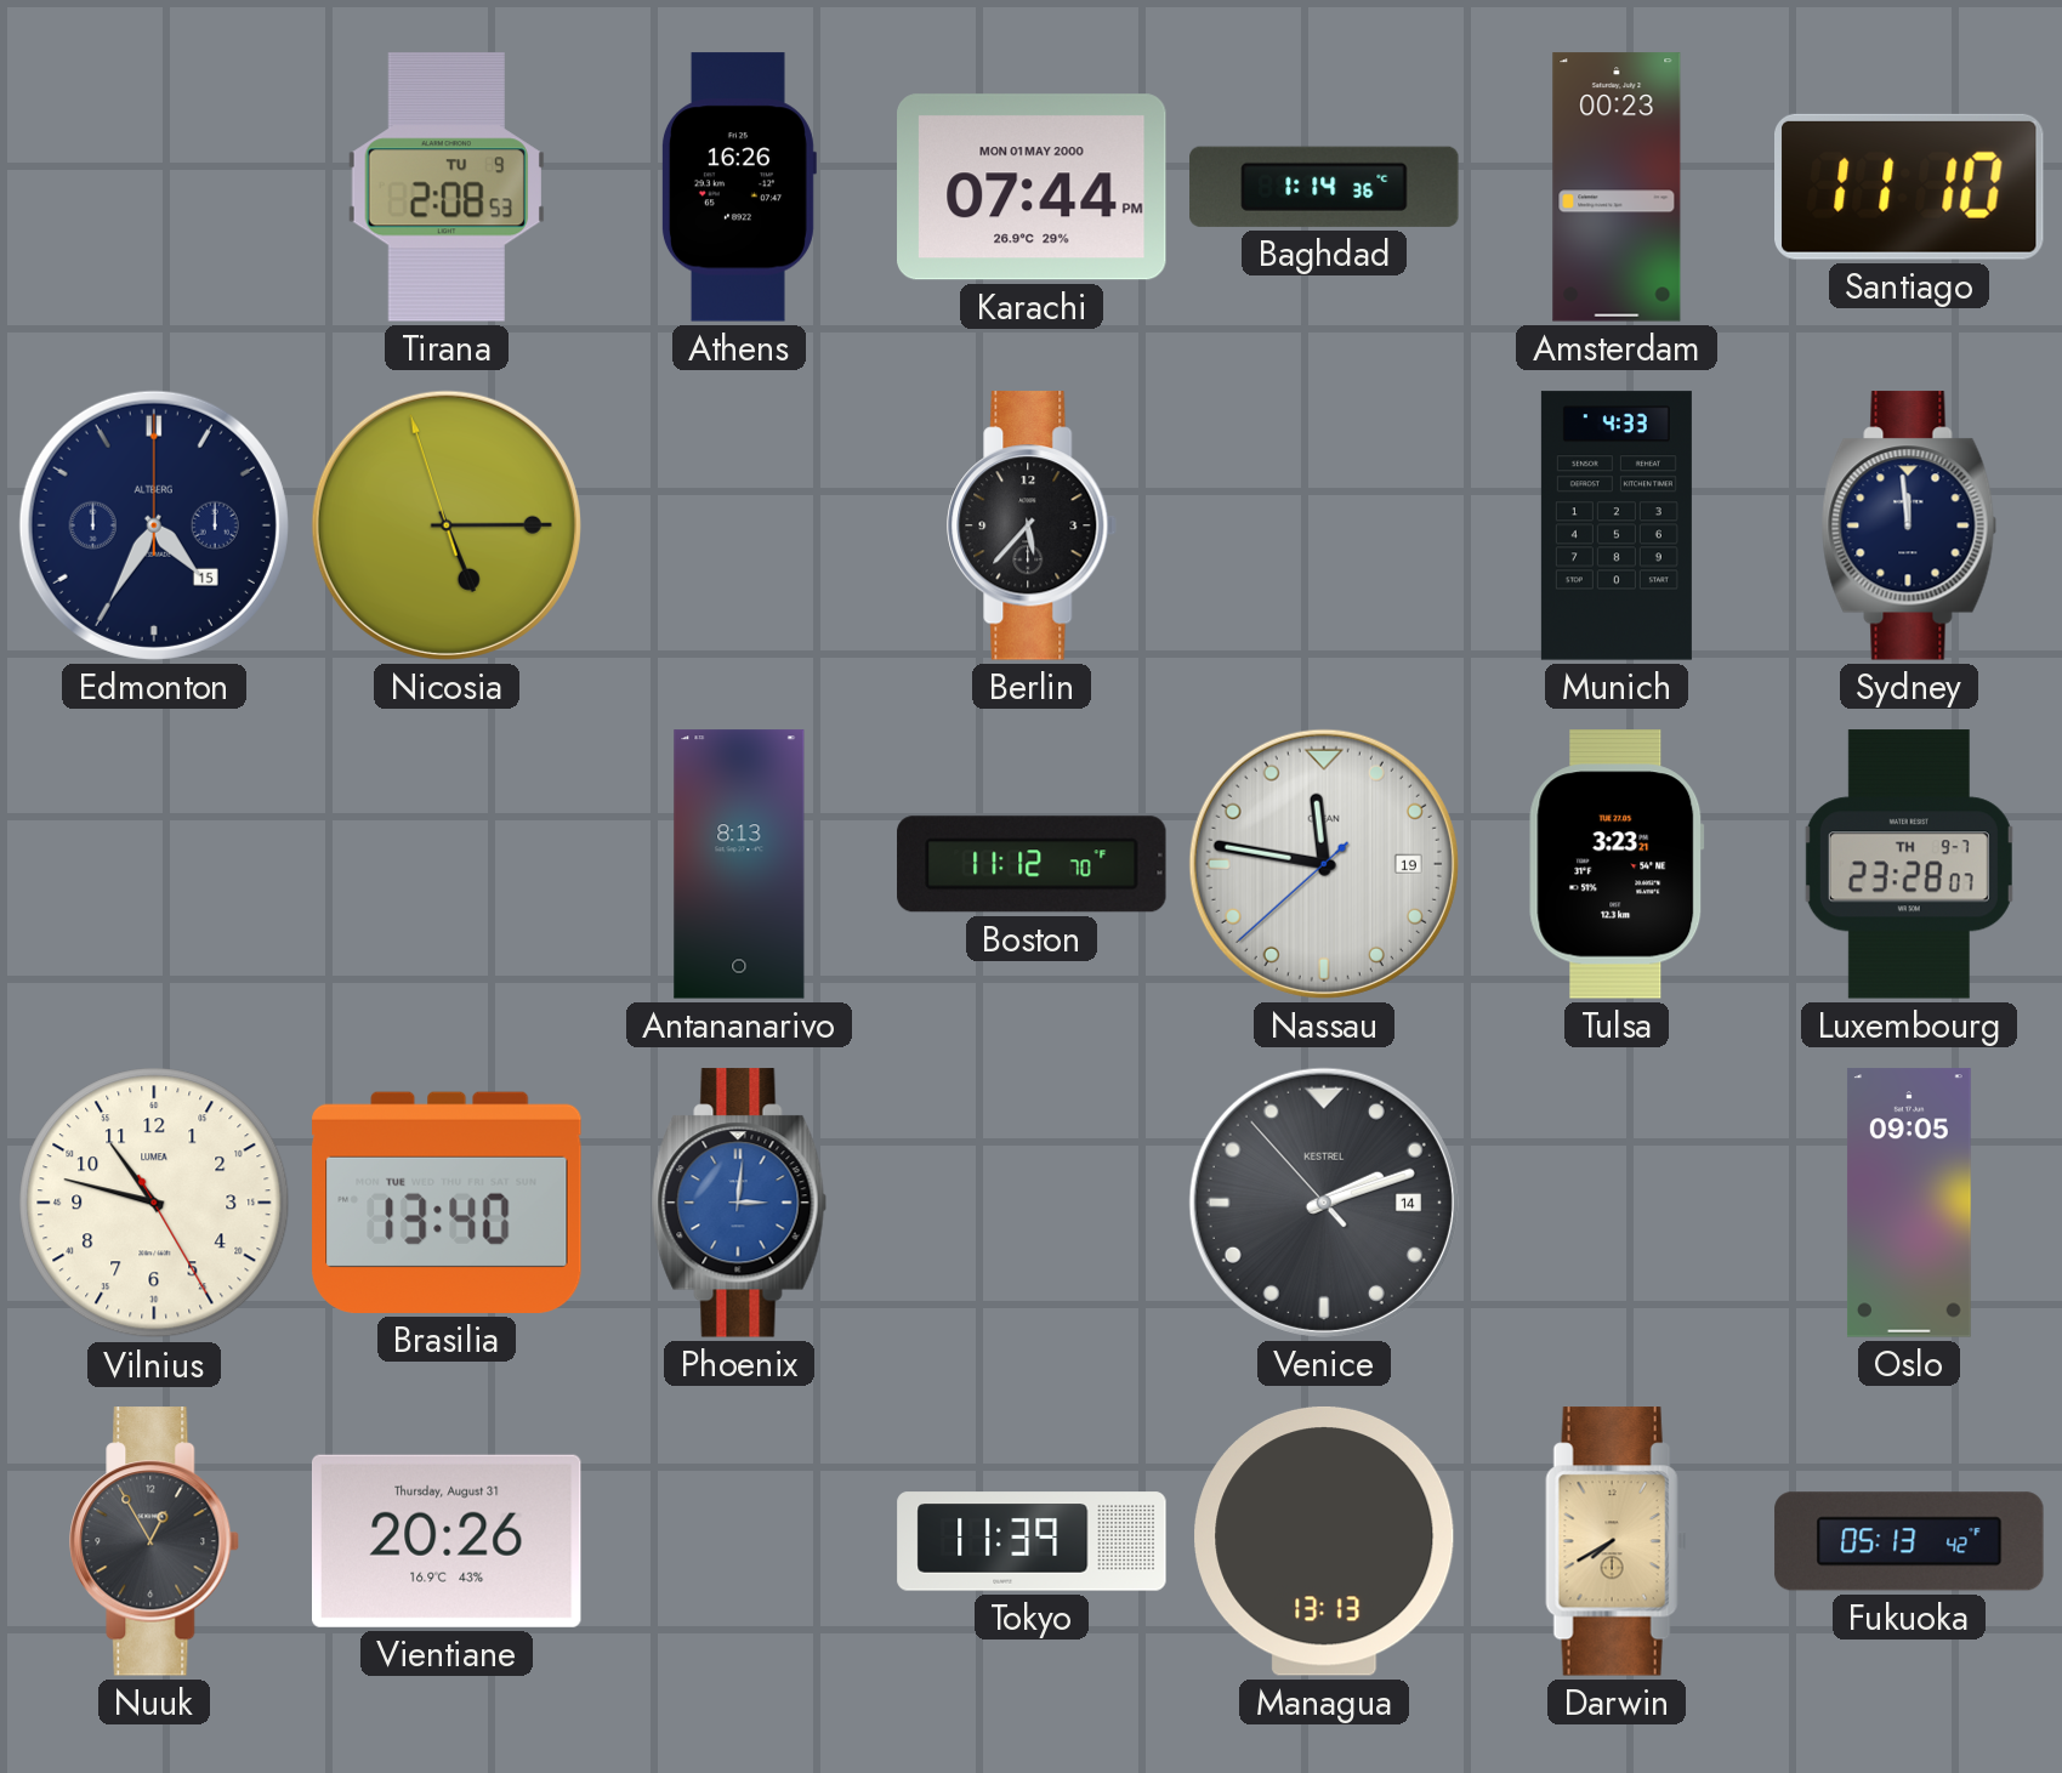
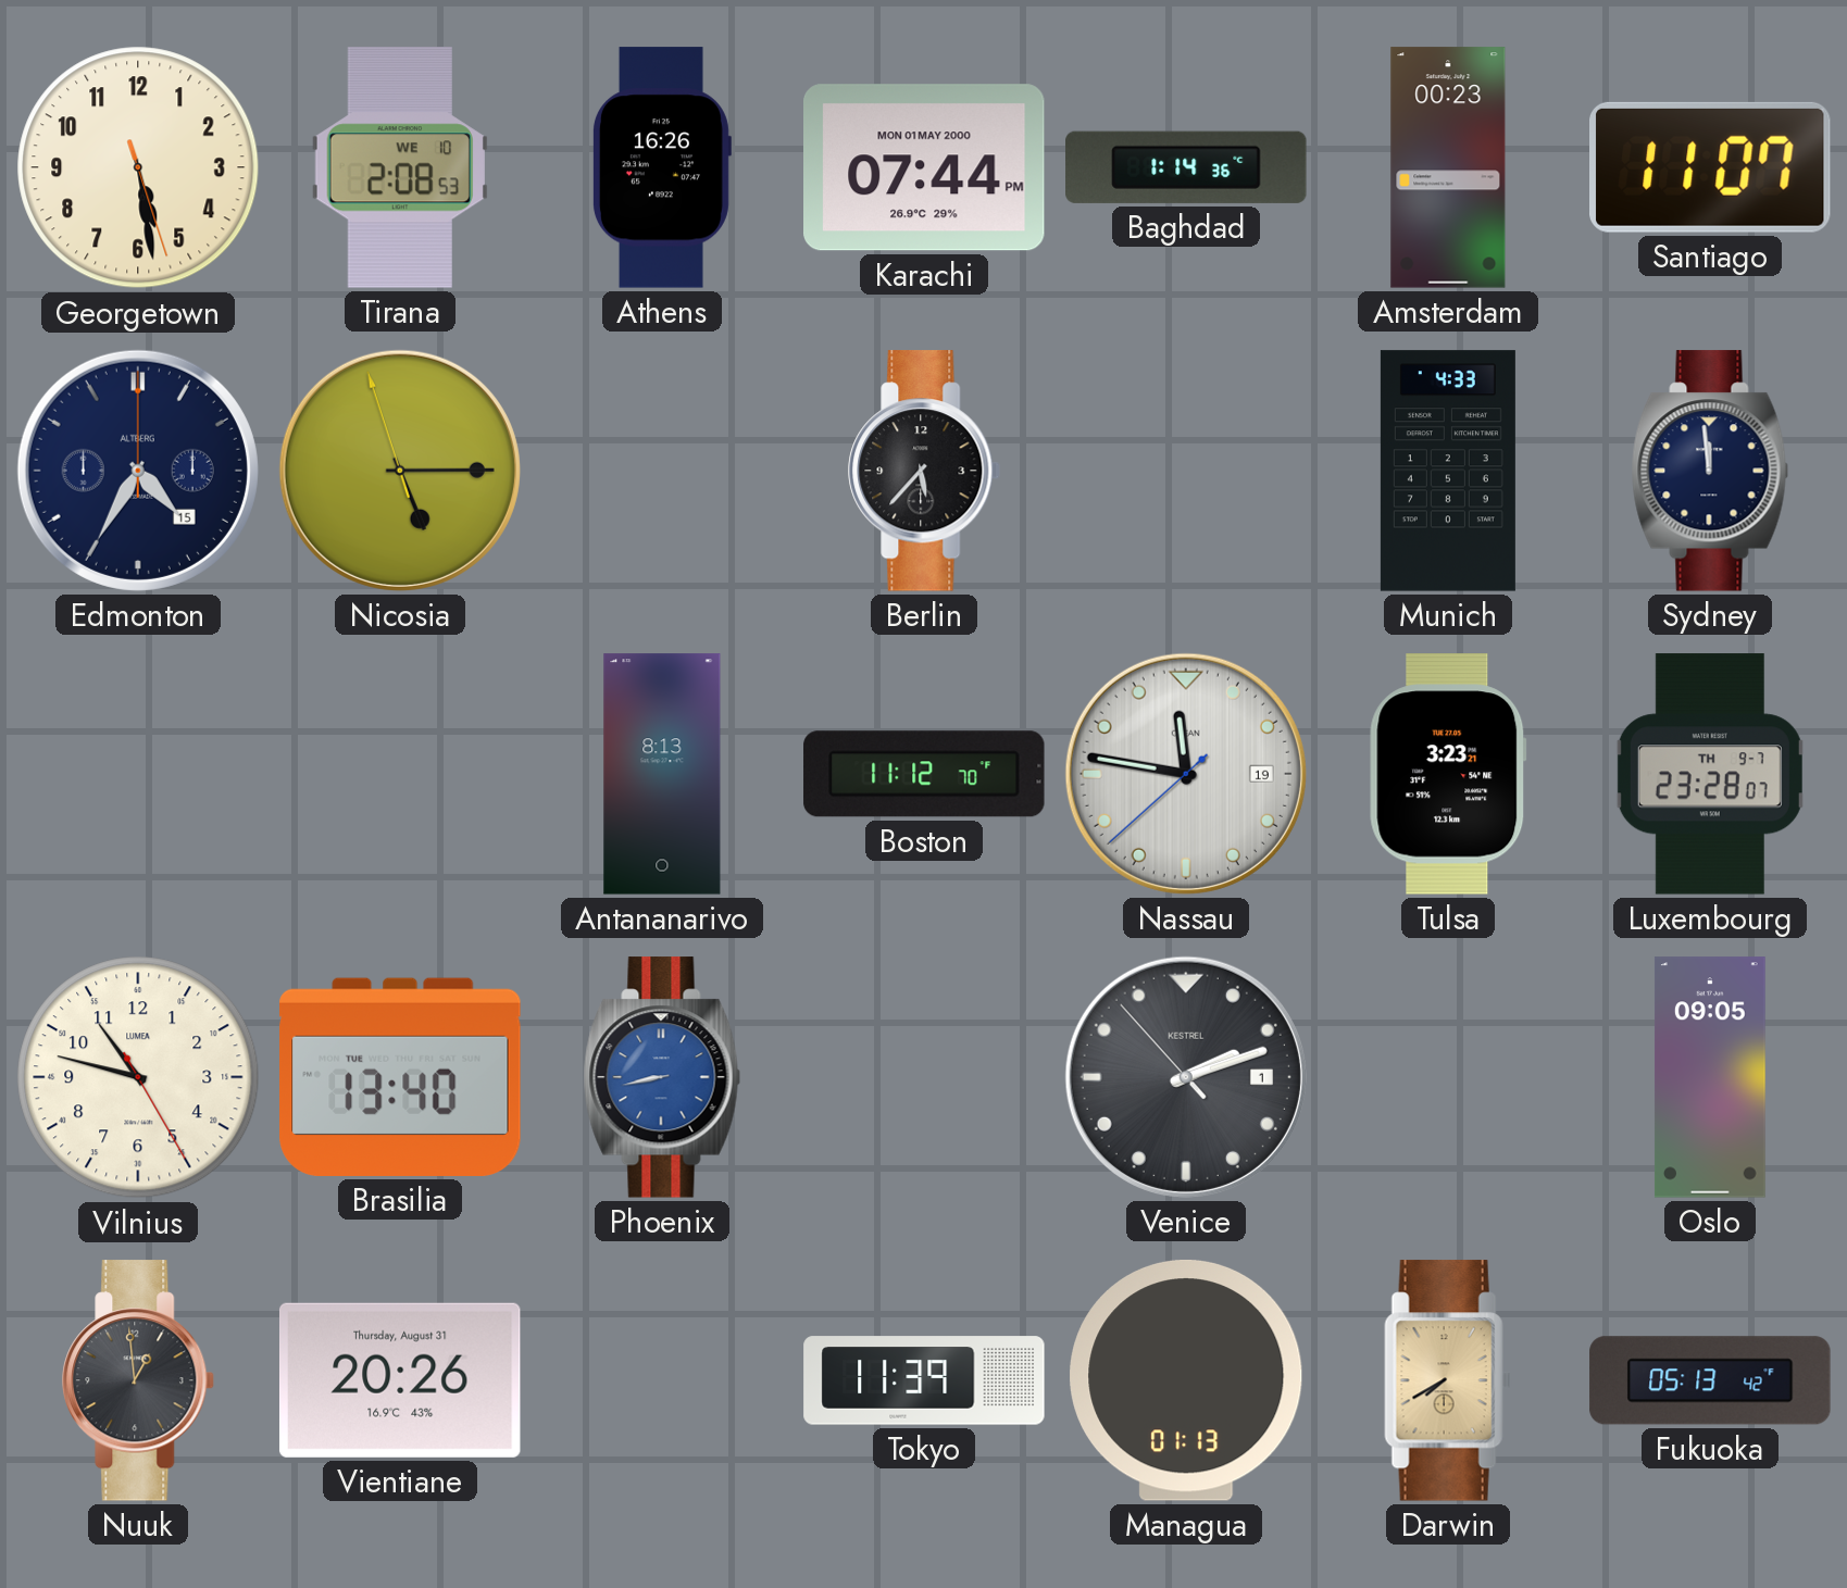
Georgetown: none -> 5:28 (138, 167)
Tirana date: TU 9 -> WE 10 (400, 167)
Santiago: 11:10 -> 11:07 (1711, 167)
Phoenix: 3:01 -> 8:43 (662, 1077)
Venice date: 14 -> 1 (1186, 1077)
Nuuk: 12:55 -> 12:59 (139, 1380)
Managua: 13:13 -> 01:13 (1186, 1380)
